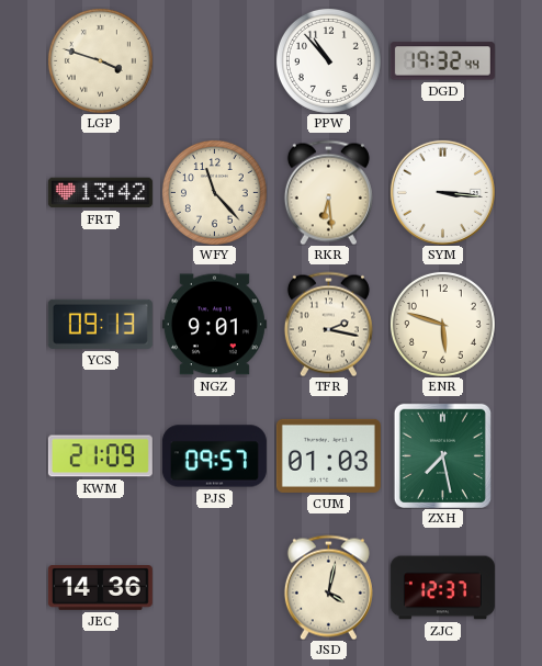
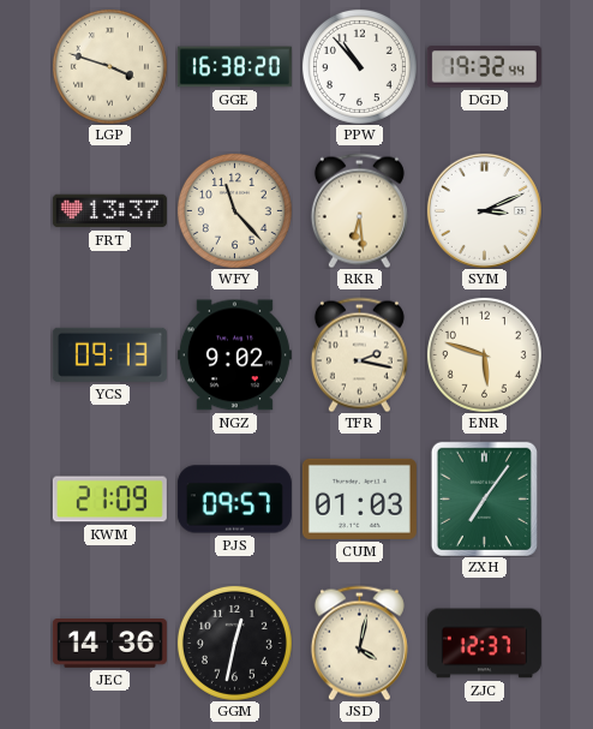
GGE: none -> 16:38 (234, 67)
FRT: 13:42 -> 13:37 (109, 211)
SYM: 3:16 -> 3:11 (484, 210)
NGZ: 9:01 -> 9:02 (234, 355)
ZXH: 7:28 -> 7:06 (484, 498)
GGM: none -> 12:32 (234, 643)
